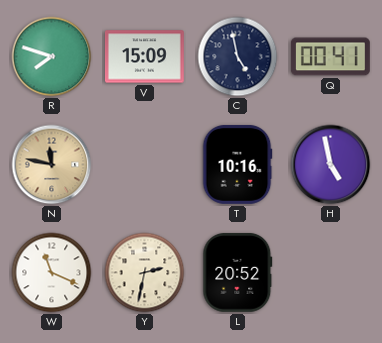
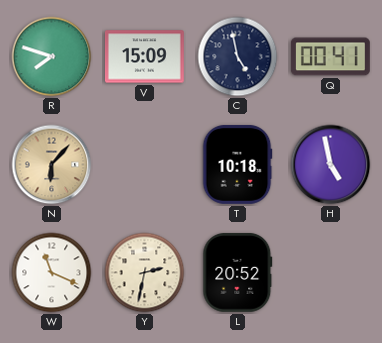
N: 11:47 -> 6:07 (52, 165)
T: 10:16 -> 10:18 (237, 165)
